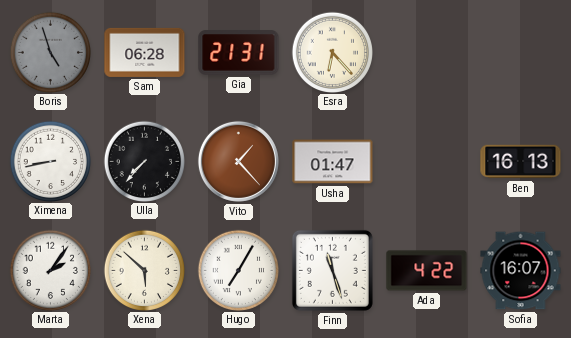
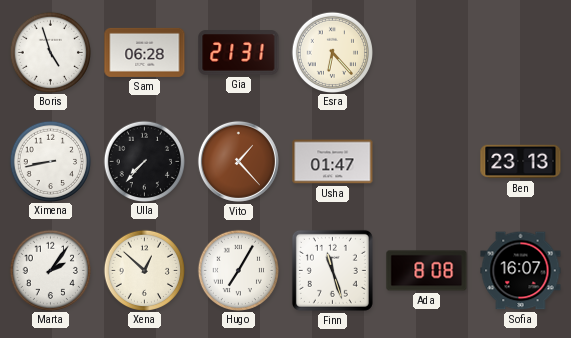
Boris dial: grey -> white (50, 52)
Ben: 16:13 -> 23:13 (521, 162)
Xena: 5:52 -> 12:52 (144, 270)
Ada: 4:22 -> 8:08 (427, 271)
